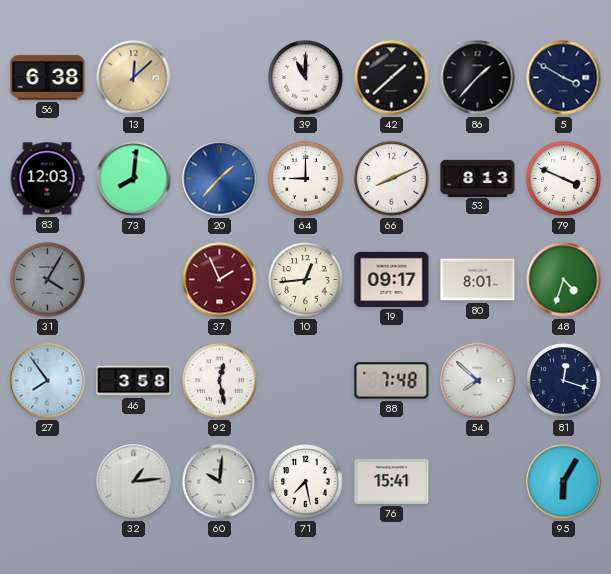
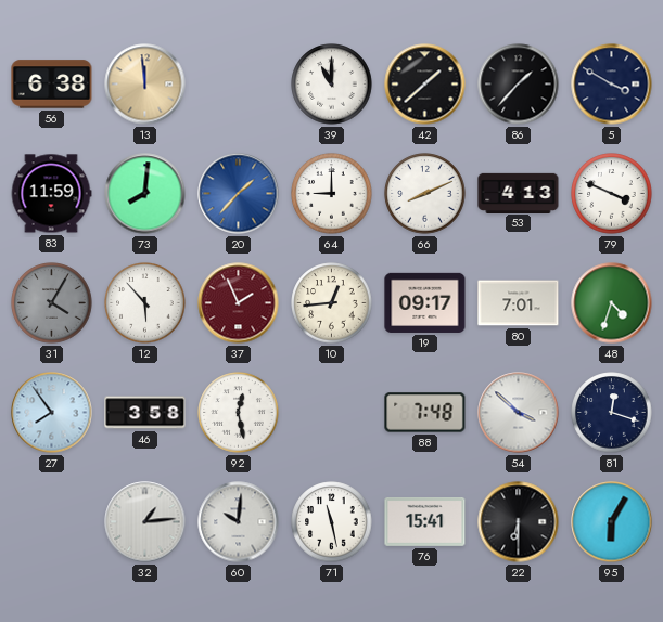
13: 12:08 -> 11:59 (145, 85)
83: 12:03 -> 11:59 (51, 194)
53: 8:13 -> 4:13 (519, 193)
12: none -> 5:53 (145, 303)
80: 8:01 -> 7:01 (519, 303)
54: 7:52 -> 3:52 (519, 413)
71: 7:28 -> 11:28 (332, 522)
22: none -> 6:30 (519, 522)
